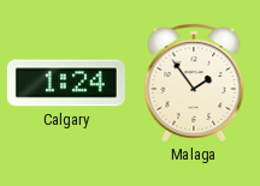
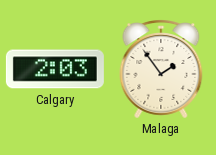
Calgary: 1:24 -> 2:03 (55, 69)
